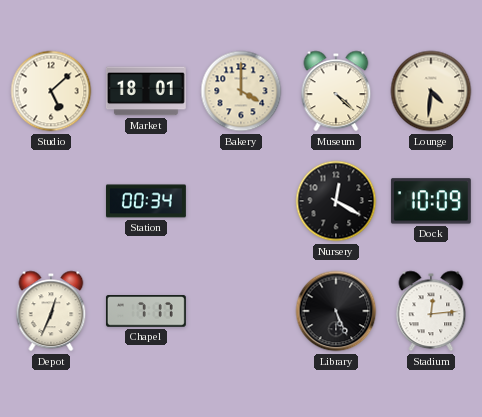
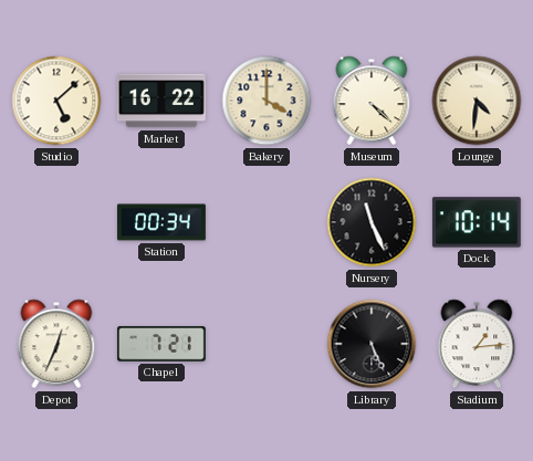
Market: 18:01 -> 16:22 (161, 101)
Nursery: 12:20 -> 11:26 (372, 222)
Dock: 10:09 -> 10:14 (477, 222)
Chapel: 7:17 -> 7:21 (161, 344)
Stadium: 12:14 -> 1:14 (477, 344)
